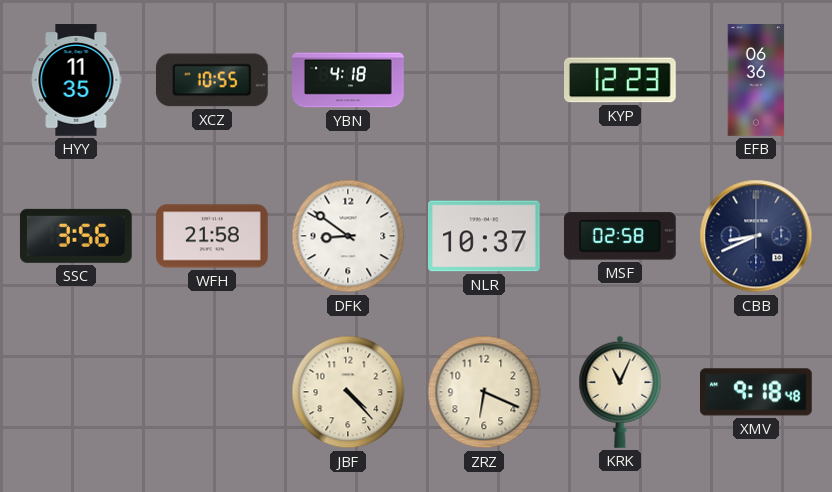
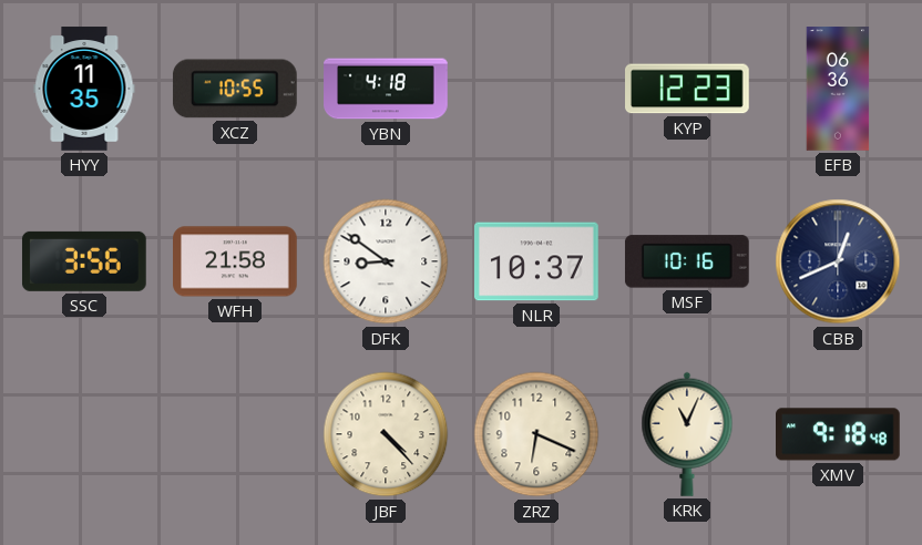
MSF: 02:58 -> 10:16 (687, 261)
CBB: 8:41 -> 12:41 (838, 261)
